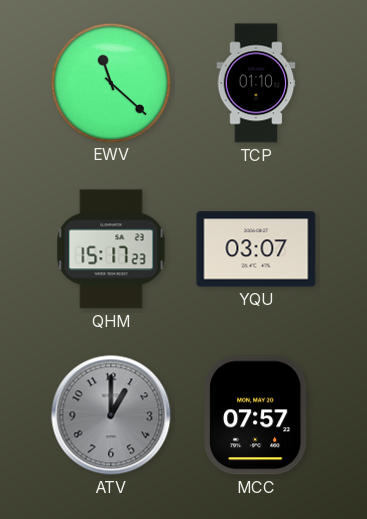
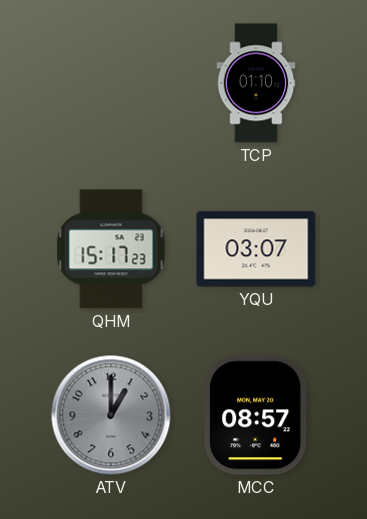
EWV: 11:22 -> none (110, 82)
MCC: 07:57 -> 08:57 (257, 415)
